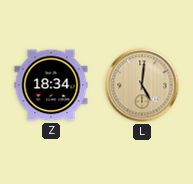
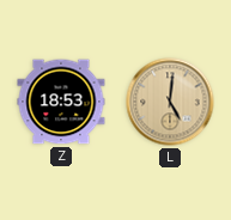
Z: 18:34 -> 18:53 (61, 102)
